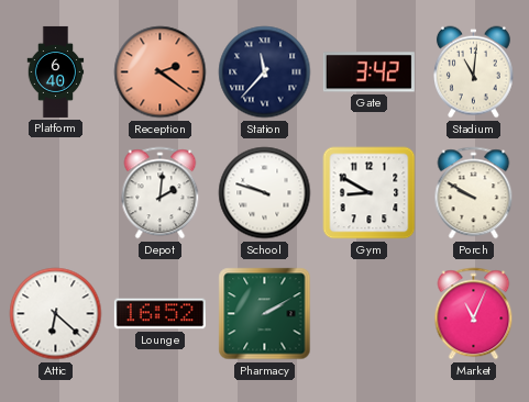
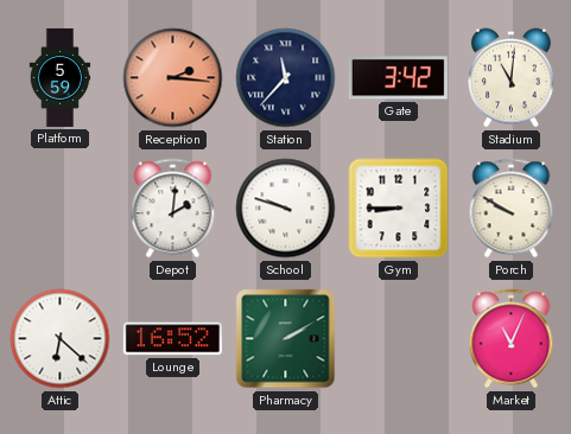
Platform: 6:40 -> 5:59 (61, 77)
Reception: 2:21 -> 2:16 (173, 78)
Gym: 8:50 -> 8:45 (399, 209)
